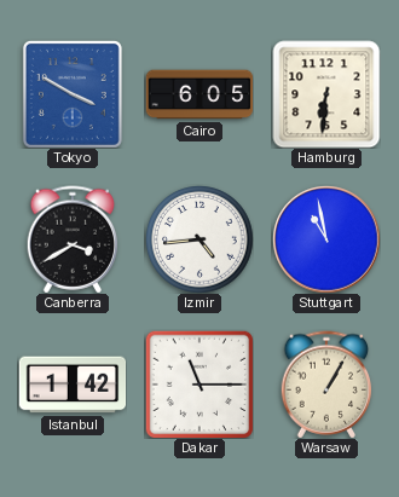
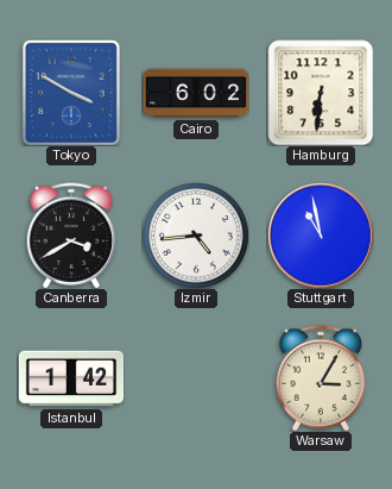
Cairo: 6:05 -> 6:02 (196, 93)
Dakar: 11:15 -> none (199, 385)
Warsaw: 1:05 -> 3:05 (321, 378)
